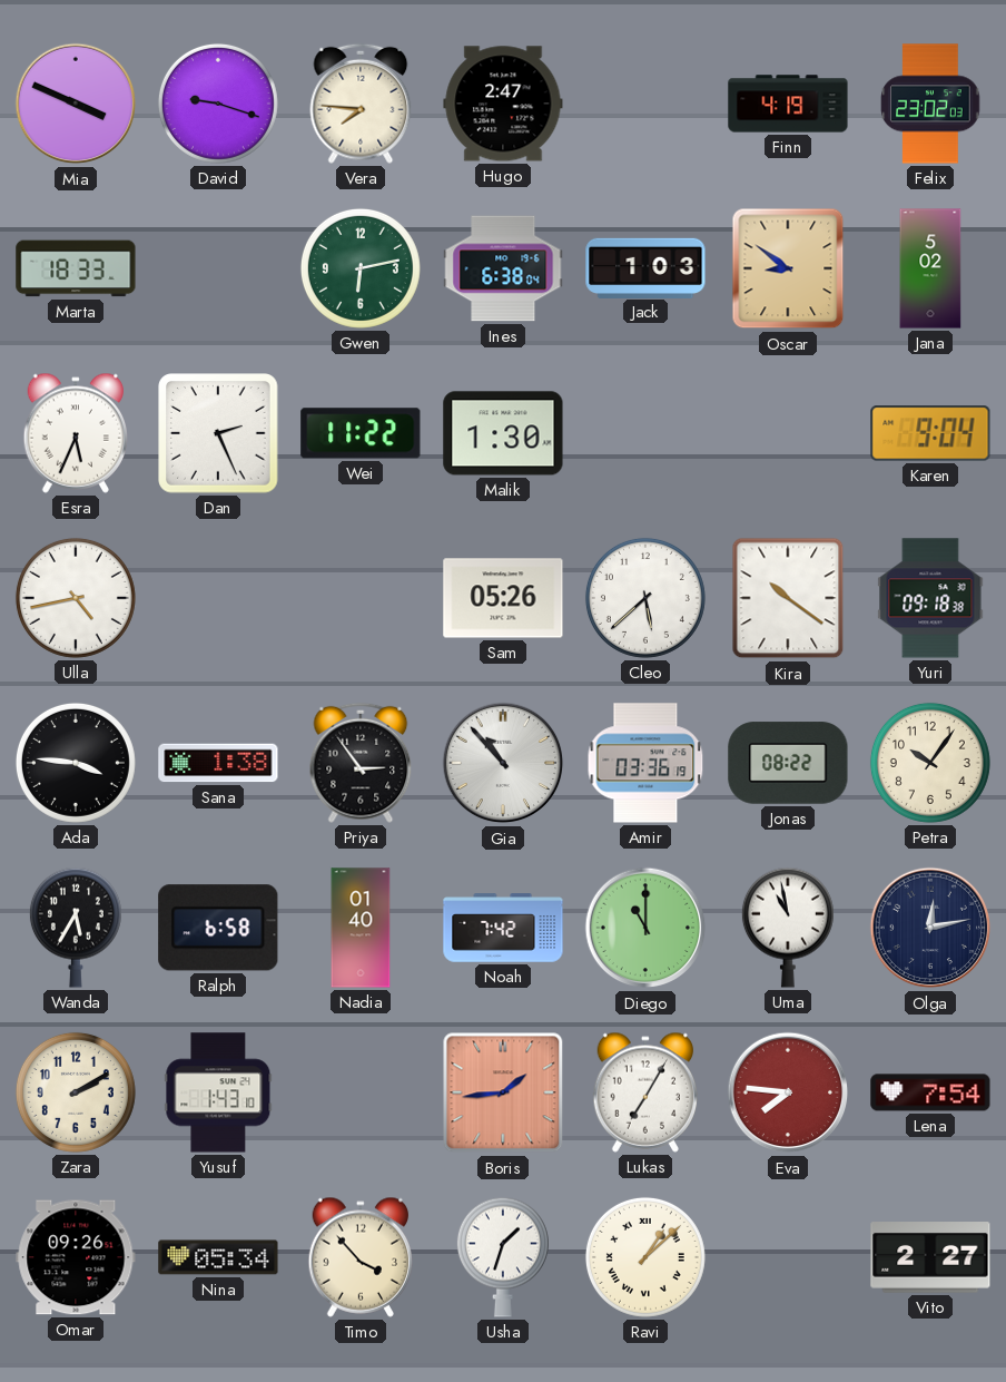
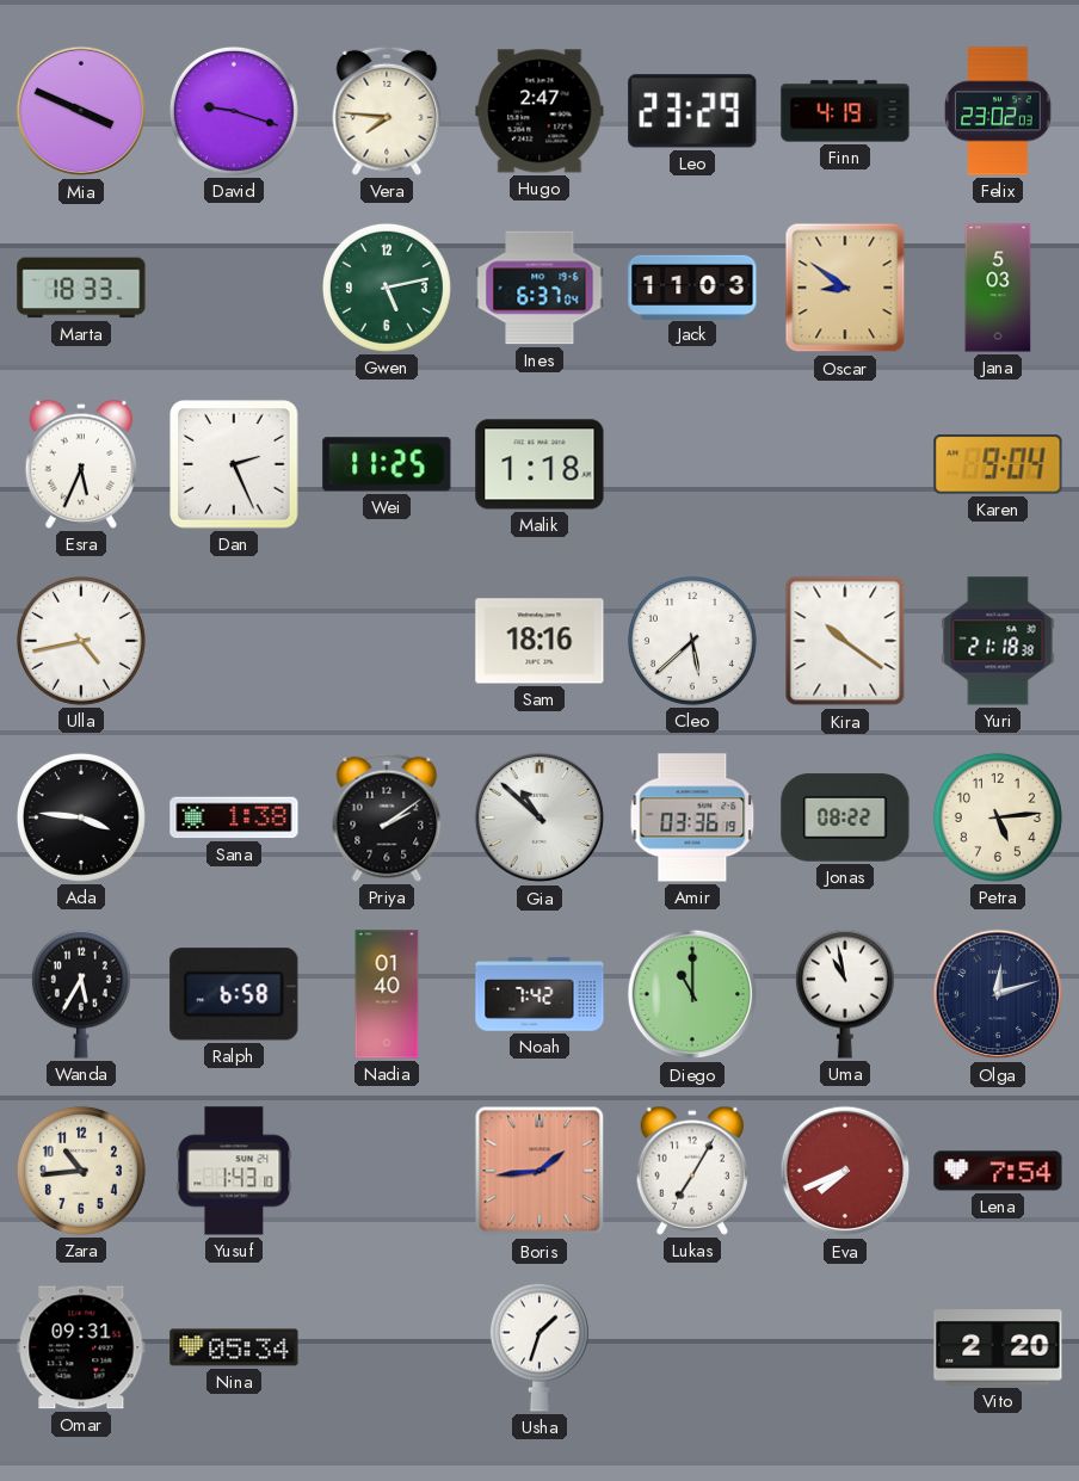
Leo: none -> 23:29 (692, 111)
Gwen: 6:13 -> 5:13 (387, 288)
Ines: 6:38 -> 6:37 (539, 288)
Jack: 1:03 -> 11:03 (692, 286)
Jana: 5:02 -> 5:03 (998, 288)
Wei: 11:22 -> 11:25 (387, 464)
Malik: 1:30 -> 1:18 (539, 464)
Sam: 05:26 -> 18:16 (539, 641)
Yuri: 09:18 -> 21:18 (998, 641)
Priya: 2:54 -> 2:09 (387, 817)
Gia: 10:53 -> 10:52 (539, 817)
Petra: 10:06 -> 5:14 (998, 817)
Olga: 12:13 -> 12:12 (998, 994)
Zara: 2:10 -> 10:44 (81, 1171)
Eva: 7:46 -> 7:41 (845, 1171)
Omar: 09:26 -> 09:31 (81, 1347)
Timo: 3:53 -> none (359, 1257)
Ravi: 1:08 -> none (645, 1257)
Vito: 2:27 -> 2:20 (998, 1347)
